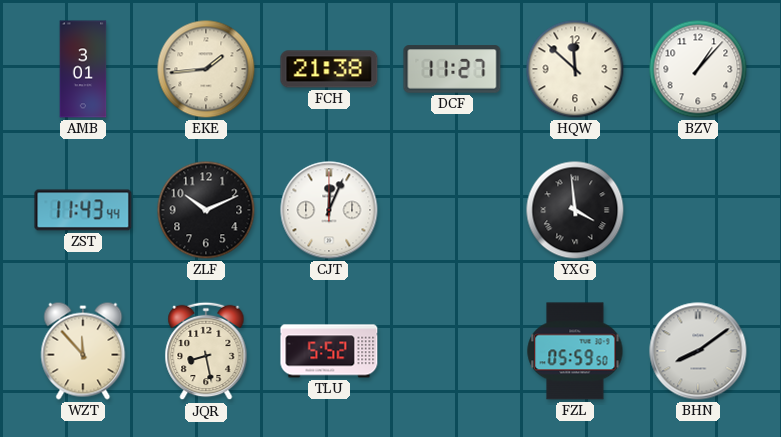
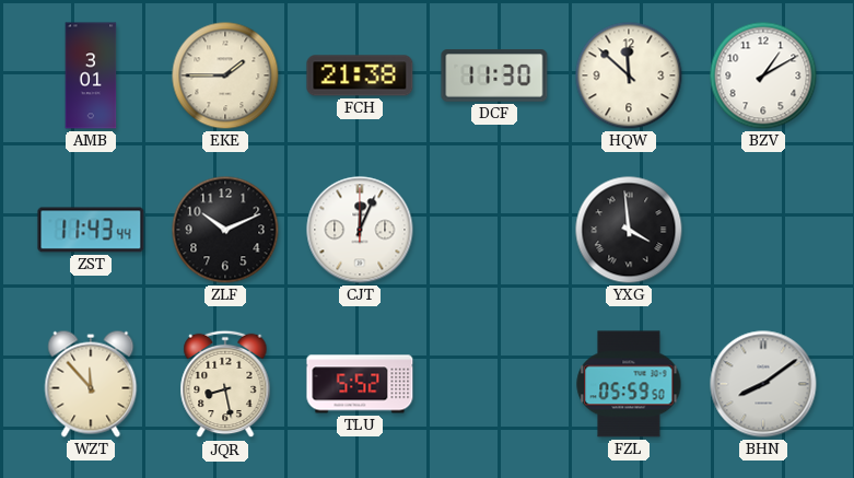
EKE: 1:44 -> 1:45 (225, 75)
DCF: 11:27 -> 11:30 (494, 75)
BZV: 1:07 -> 1:10 (763, 75)
